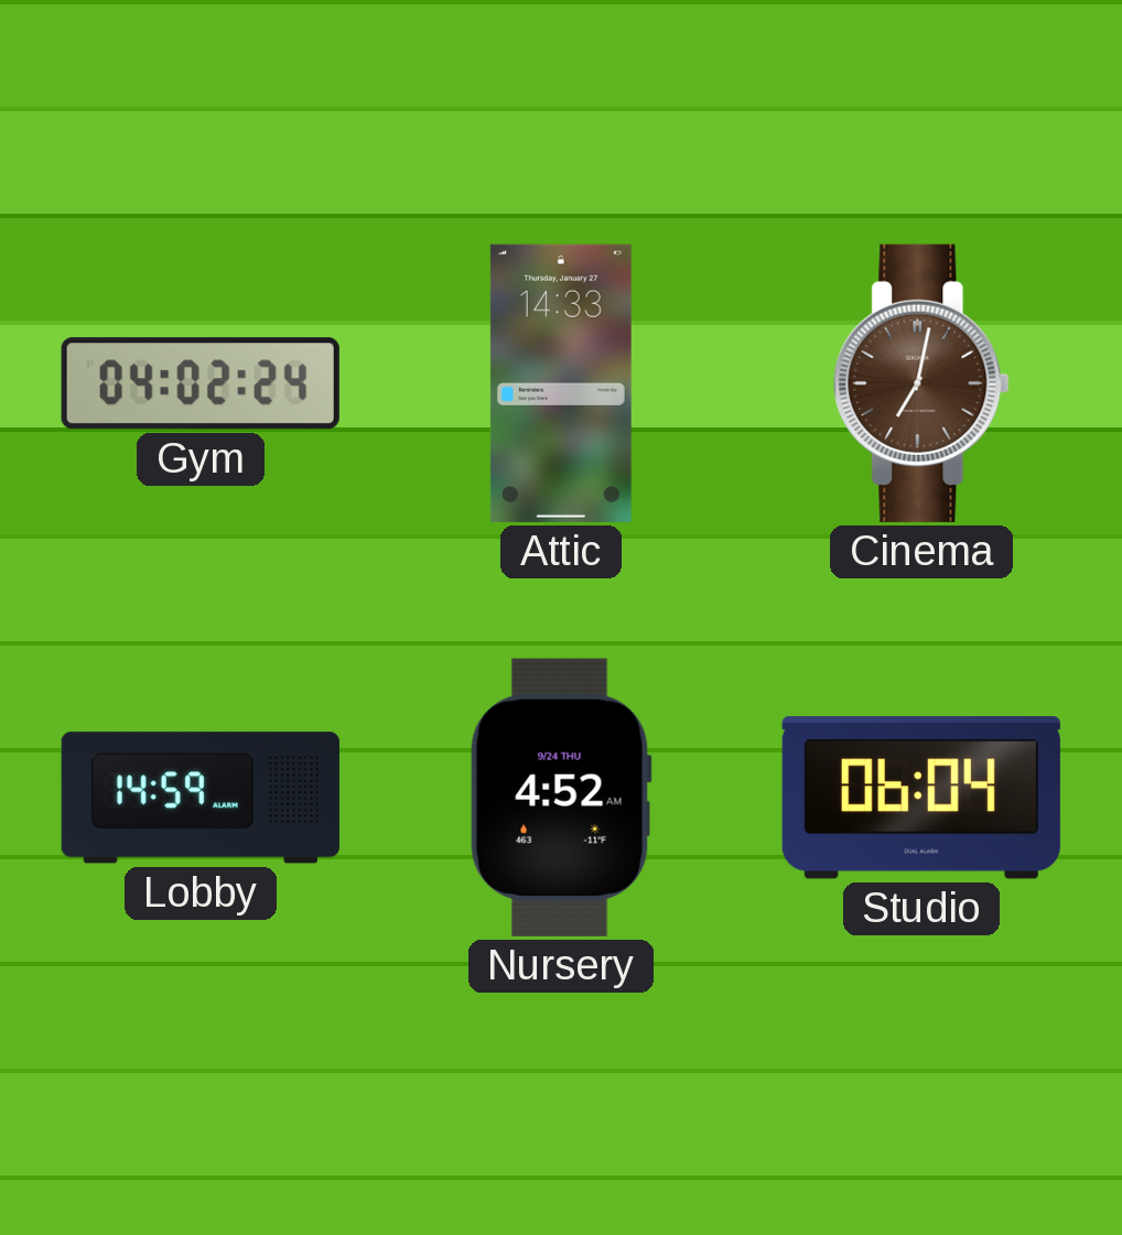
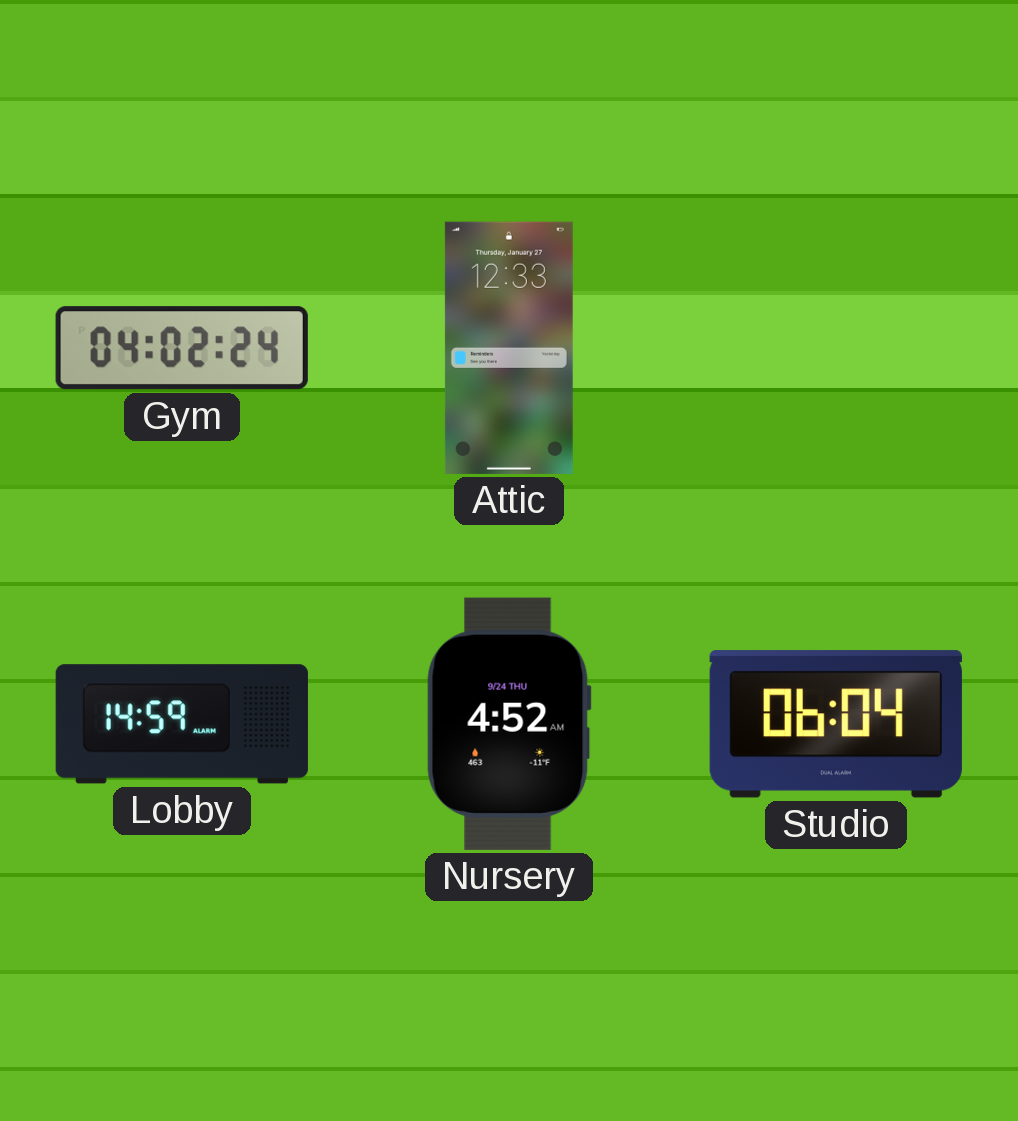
Attic: 14:33 -> 12:33 (509, 348)
Cinema: 7:02 -> none (921, 383)
